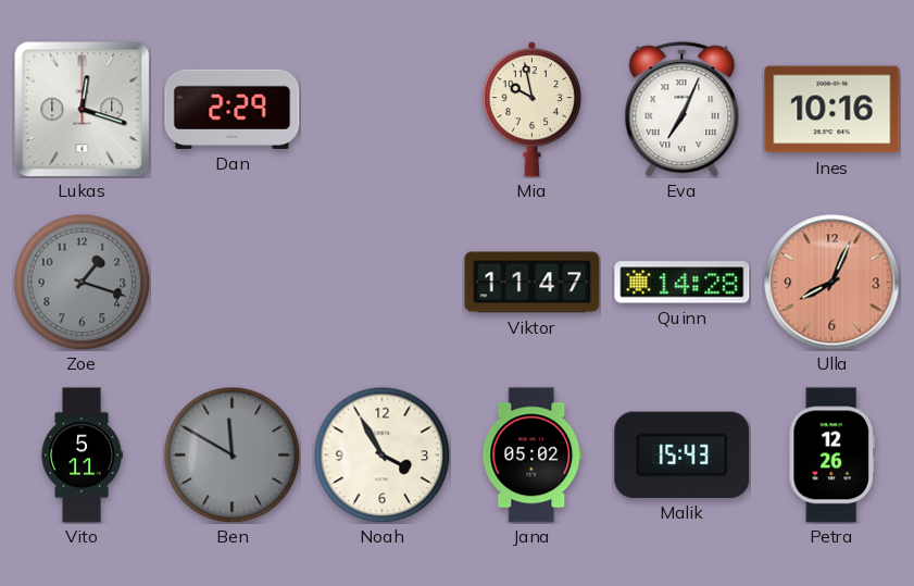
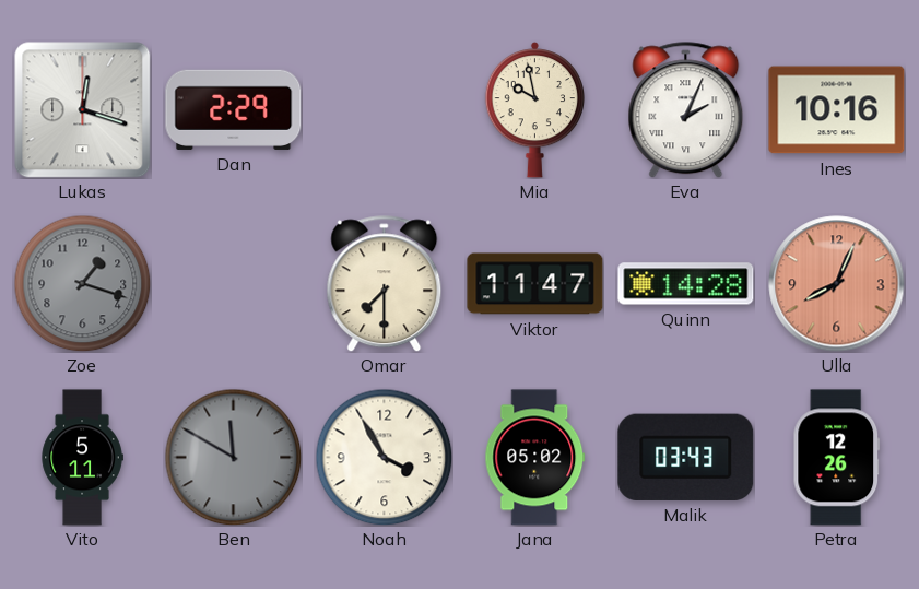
Eva: 7:04 -> 2:04 (686, 110)
Omar: none -> 7:30 (385, 284)
Malik: 15:43 -> 03:43 (686, 457)
